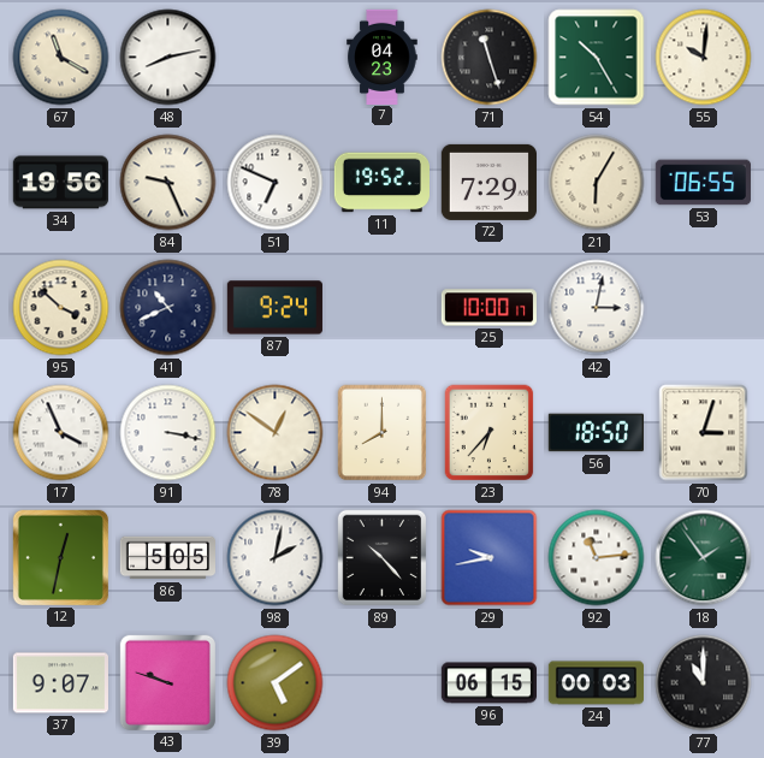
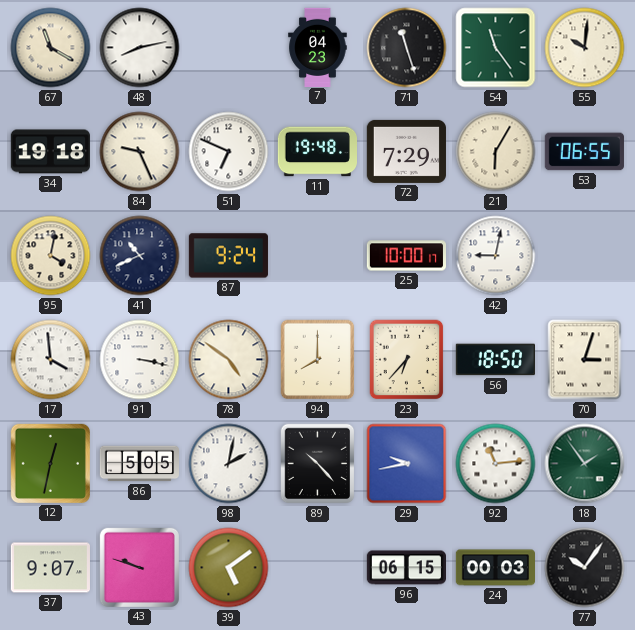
54: 10:25 -> 11:24 (496, 48)
34: 19:56 -> 19:18 (50, 152)
11: 19:52 -> 19:48 (317, 152)
95: 3:52 -> 4:02 (51, 256)
42: 3:02 -> 9:02 (496, 256)
17: 3:56 -> 3:59 (51, 360)
78: 12:51 -> 4:51 (229, 360)
77: 11:00 -> 10:06 (585, 568)
